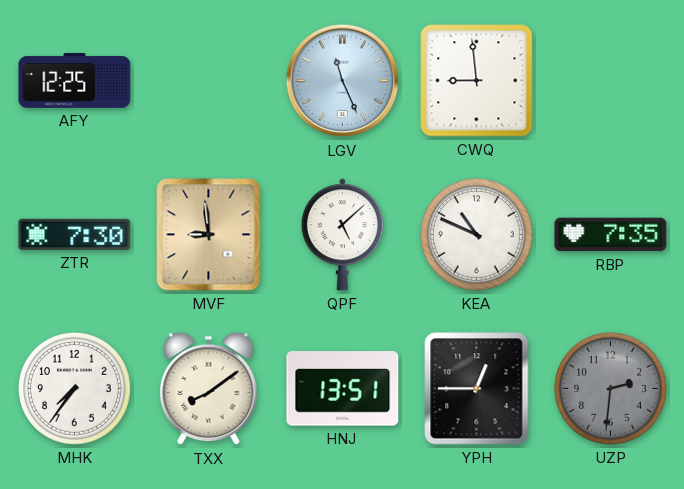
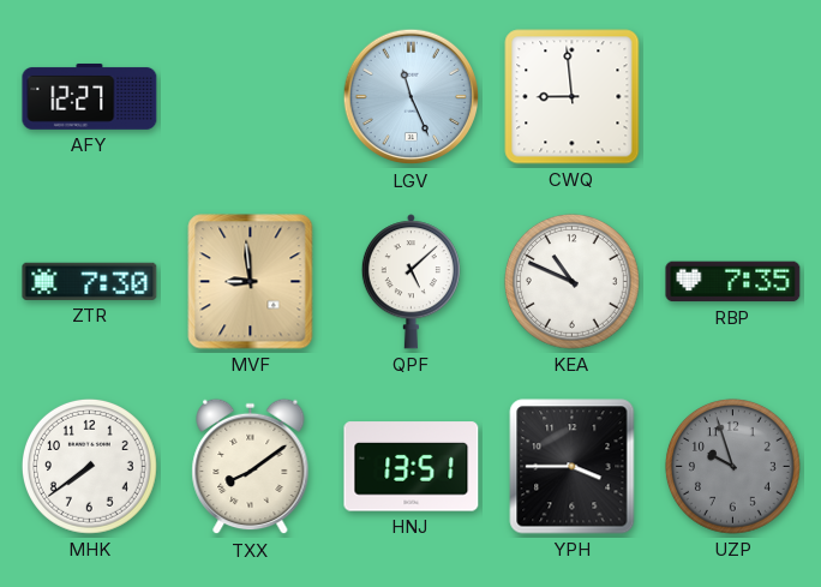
AFY: 12:25 -> 12:27 (90, 96)
MHK: 7:36 -> 7:39 (90, 467)
YPH: 12:45 -> 3:45 (573, 467)
UZP: 2:31 -> 9:57 (733, 467)
